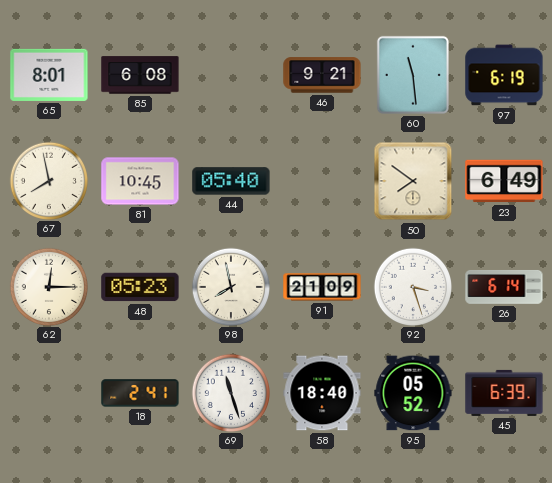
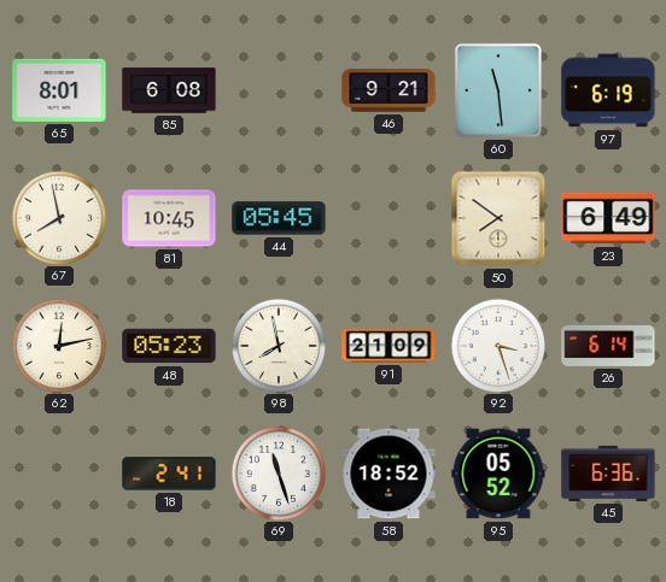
44: 05:40 -> 05:45 (279, 218)
62: 12:15 -> 12:13 (58, 345)
58: 18:40 -> 18:52 (388, 474)
45: 6:39 -> 6:36 (608, 474)
